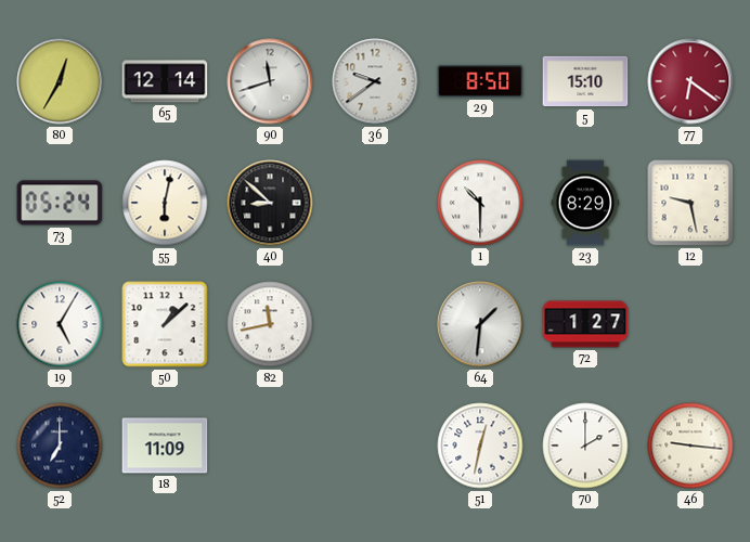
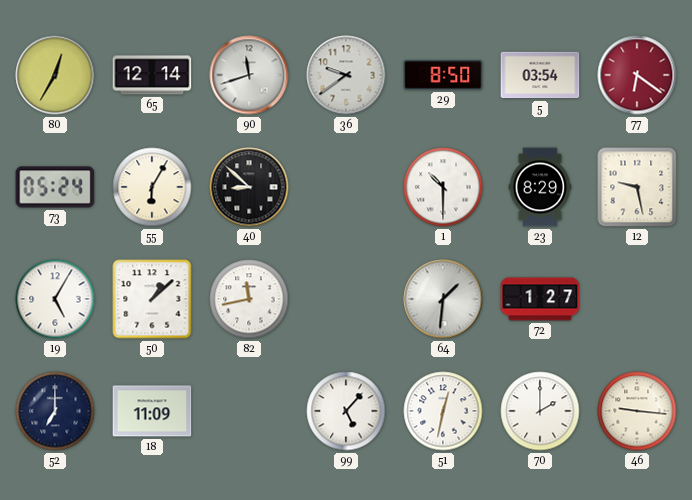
5: 15:10 -> 03:54 (540, 75)
55: 6:02 -> 6:05 (152, 187)
99: none -> 5:07 (346, 411)
